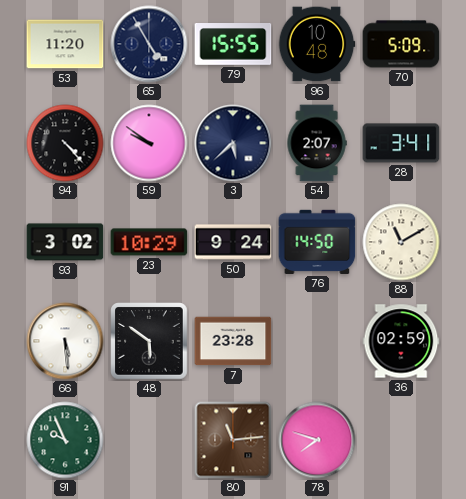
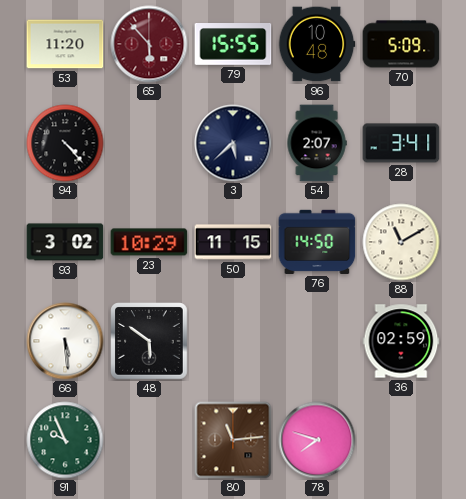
65: 4:55 -> 5:53 (149, 44)
65 dial: navy -> burgundy (149, 44)
59: 9:51 -> none (149, 143)
50: 9:24 -> 11:15 (233, 242)
7: 23:28 -> none (233, 341)
